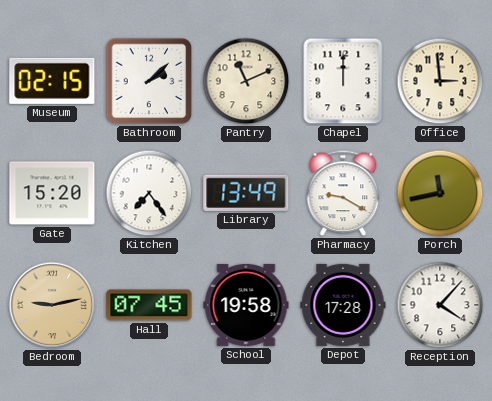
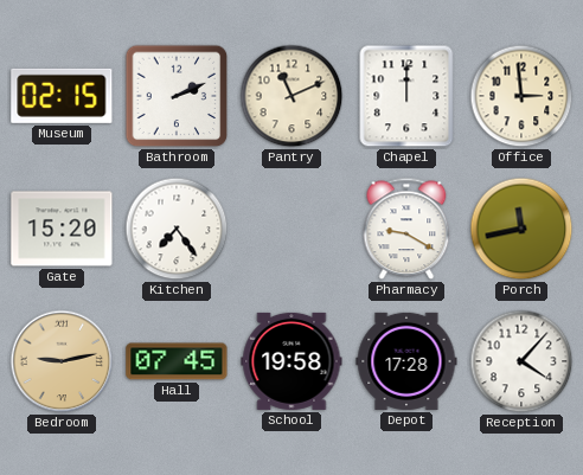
Bathroom: 2:08 -> 2:11 (177, 96)
Library: 13:49 -> none (246, 193)
